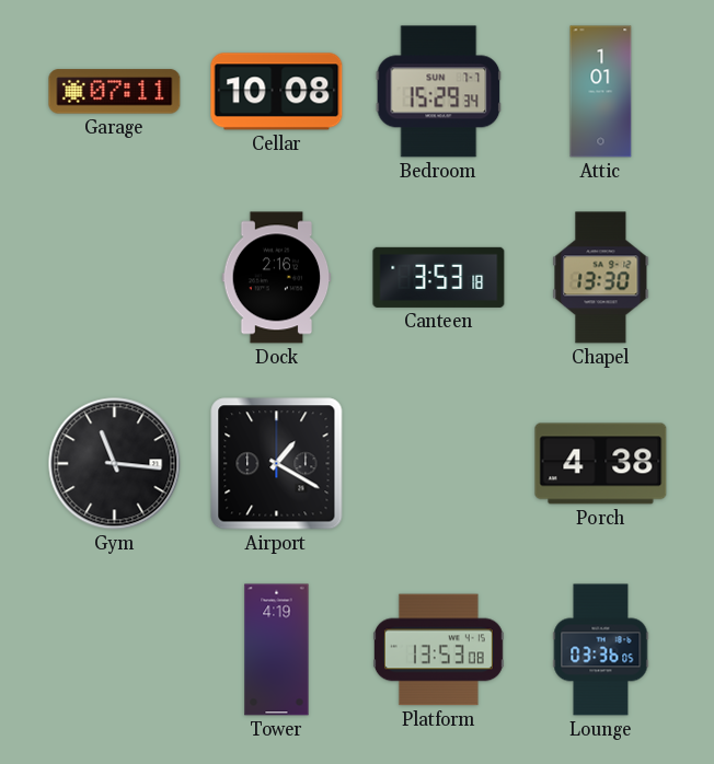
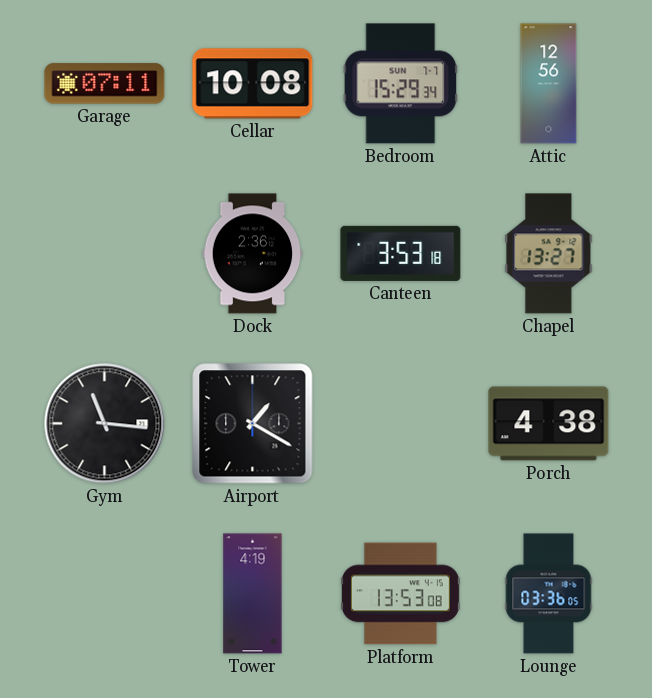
Attic: 1:01 -> 12:56 (549, 84)
Dock: 2:16 -> 2:36 (253, 254)
Chapel: 13:30 -> 13:27 (549, 254)
